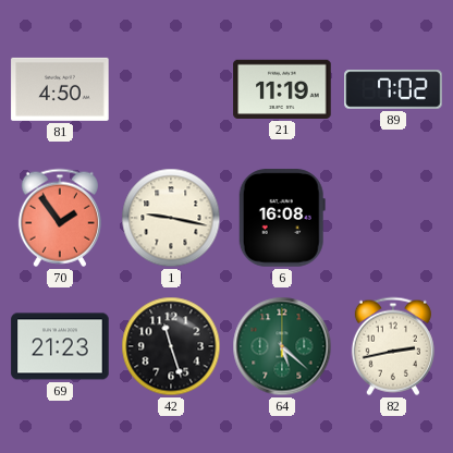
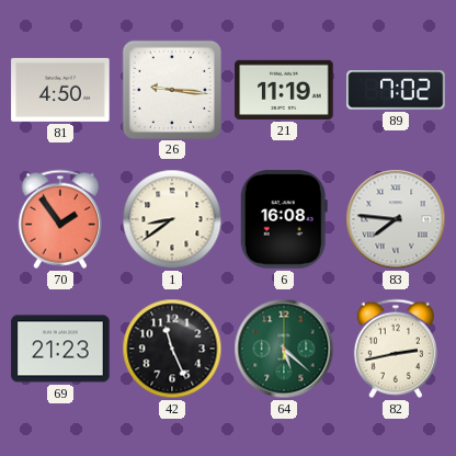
26: none -> 9:16 (171, 89)
1: 9:17 -> 8:39 (172, 219)
83: none -> 7:46 (396, 219)
42: 11:27 -> 11:26 (172, 349)
